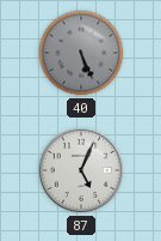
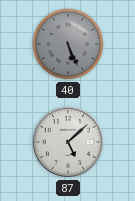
87: 5:04 -> 5:08 (68, 142)
